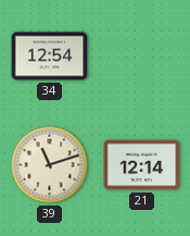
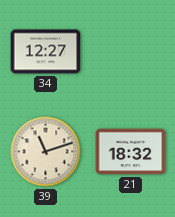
34: 12:54 -> 12:27 (46, 52)
21: 12:14 -> 18:32 (131, 152)
